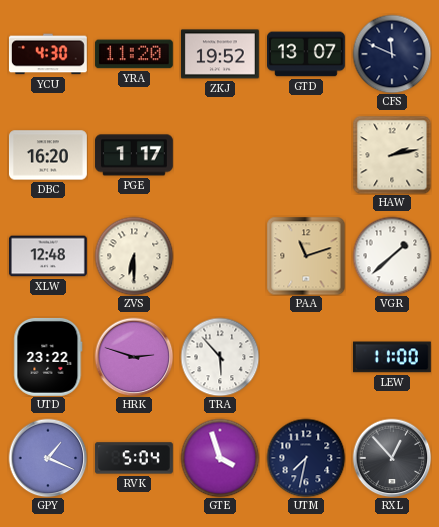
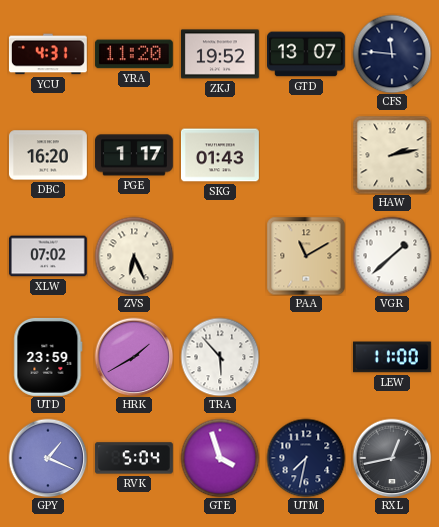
YCU: 4:30 -> 4:31 (48, 54)
CFS: 11:49 -> 11:46 (392, 54)
SKG: none -> 01:43 (221, 155)
XLW: 12:48 -> 07:02 (49, 256)
ZVS: 6:30 -> 6:26 (134, 256)
PAA: 11:12 -> 11:10 (306, 256)
UTD: 23:22 -> 23:59 (48, 357)
HRK: 2:48 -> 1:40 (134, 357)
RXL: 12:53 -> 12:43 (392, 458)
